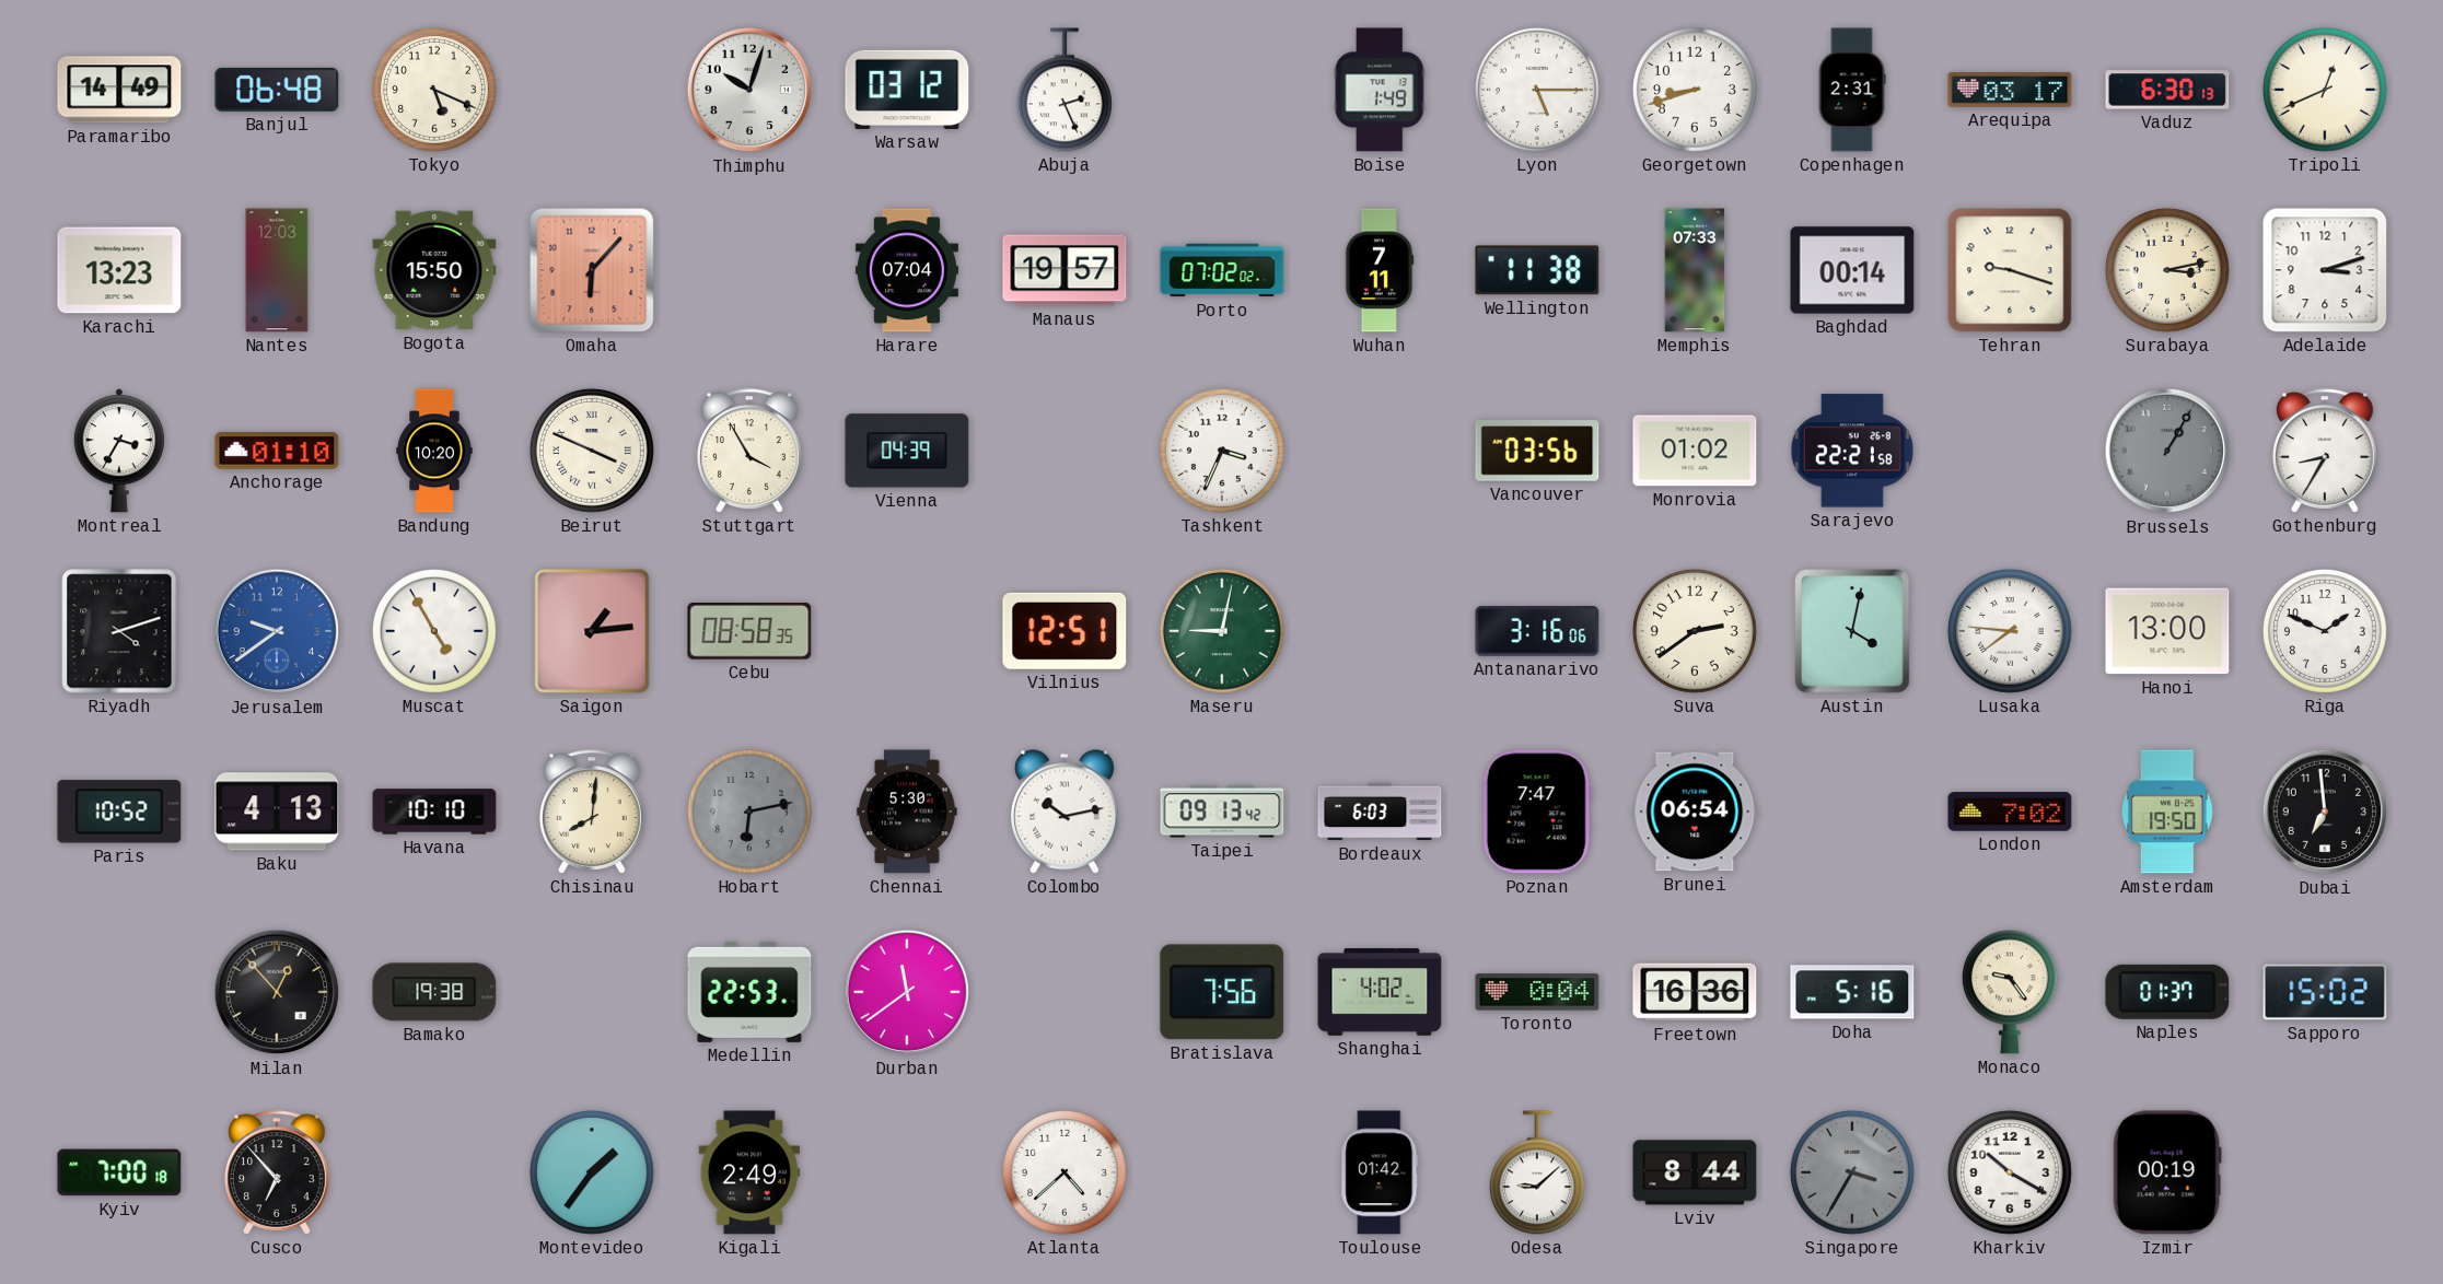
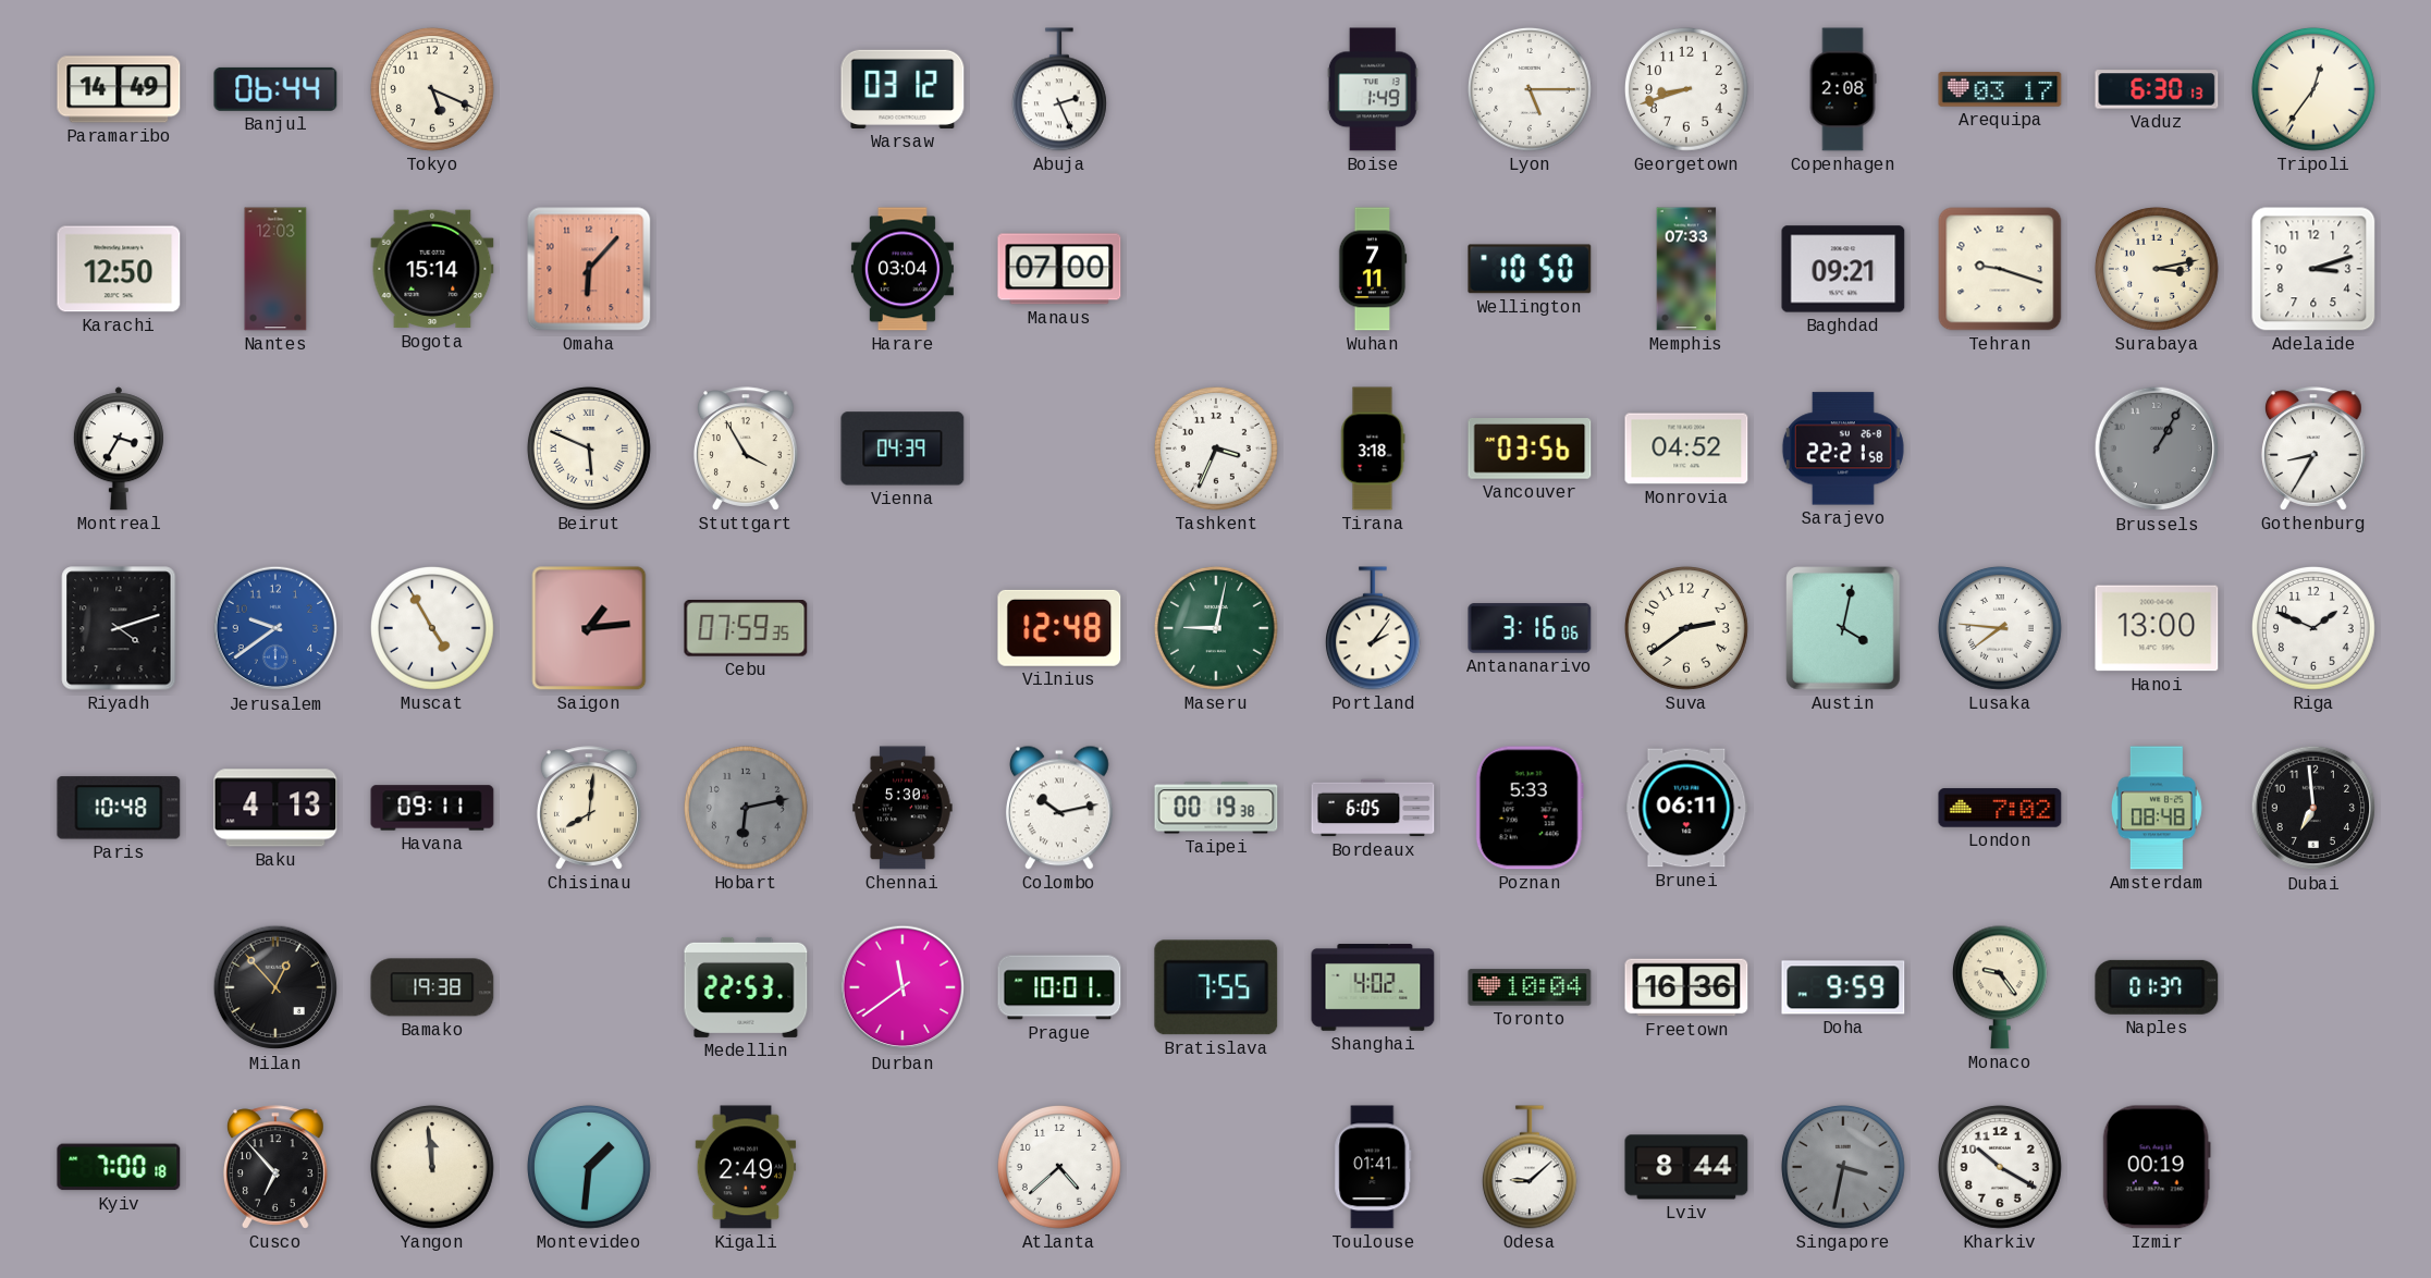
Banjul: 06:48 -> 06:44 (275, 89)
Thimphu: 10:03 -> none (749, 90)
Copenhagen: 2:31 -> 2:08 (1843, 89)
Tripoli: 12:41 -> 12:36 (2313, 89)
Karachi: 13:23 -> 12:50 (119, 269)
Bogota: 15:50 -> 15:14 (432, 269)
Harare: 07:04 -> 03:04 (903, 269)
Manaus: 19:57 -> 07:00 (1059, 269)
Porto: 07:02 -> none (1222, 270)
Wellington: 11:38 -> 10:50 (1530, 269)
Baghdad: 00:14 -> 09:21 (1843, 269)
Anchorage: 01:10 -> none (277, 451)
Bandung: 10:20 -> none (434, 451)
Beirut: 3:49 -> 5:49 (589, 448)
Tirana: none -> 3:18 (1373, 448)
Monrovia: 01:02 -> 04:52 (1686, 448)
Cebu: 08:58 -> 07:59 (746, 628)
Vilnius: 12:51 -> 12:48 (1059, 628)
Portland: none -> 2:06 (1373, 628)
Paris: 10:52 -> 10:48 (119, 808)
Havana: 10:10 -> 09:11 (432, 808)
Taipei: 09:13 -> 00:19 (1216, 808)
Bordeaux: 6:03 -> 6:05 (1373, 808)
Poznan: 7:47 -> 5:33 (1530, 808)
Brunei: 06:54 -> 06:11 (1686, 808)
Amsterdam: 19:50 -> 08:48 (2157, 808)
Prague: none -> 10:01 (1059, 987)
Bratislava: 7:56 -> 7:55 (1216, 987)
Toronto: 0:04 -> 10:04 (1530, 987)
Doha: 5:16 -> 9:59 (1843, 987)
Sapporo: 15:02 -> none (2325, 992)
Yangon: none -> 11:59 (432, 1167)
Montevideo: 1:36 -> 1:31 (589, 1167)
Toulouse: 01:42 -> 01:41 (1373, 1167)
Singapore: 3:35 -> 3:32 (1843, 1167)
